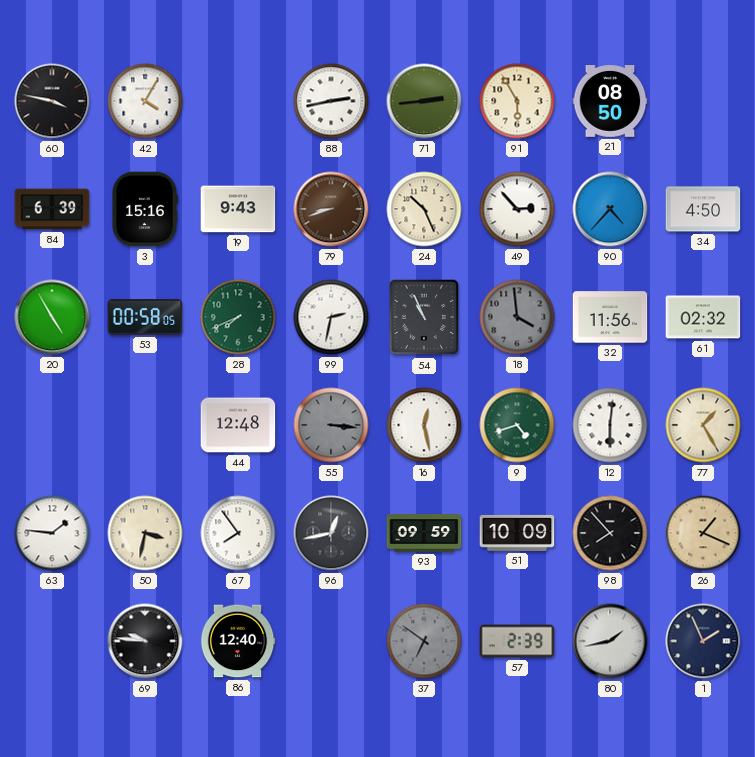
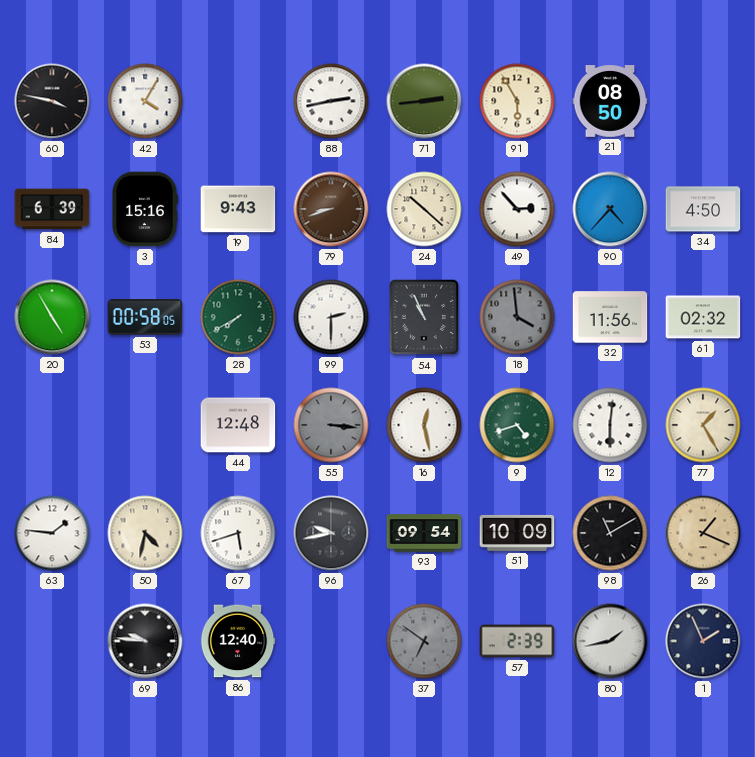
24: 10:26 -> 10:22 (424, 209)
28: 7:41 -> 7:40 (238, 317)
99: 2:32 -> 2:30 (331, 317)
50: 3:32 -> 4:32 (145, 533)
67: 7:54 -> 5:42 (238, 533)
96: 12:43 -> 9:43 (331, 533)
93: 09:59 -> 09:54 (424, 533)
98: 7:53 -> 11:10 (610, 533)
